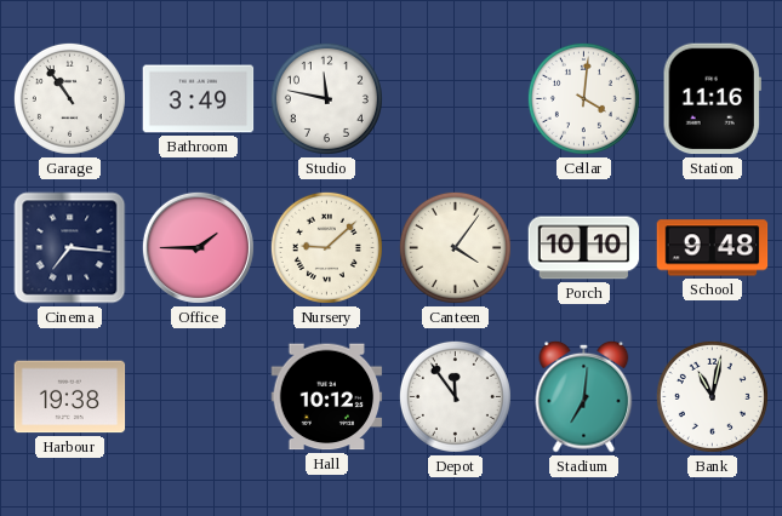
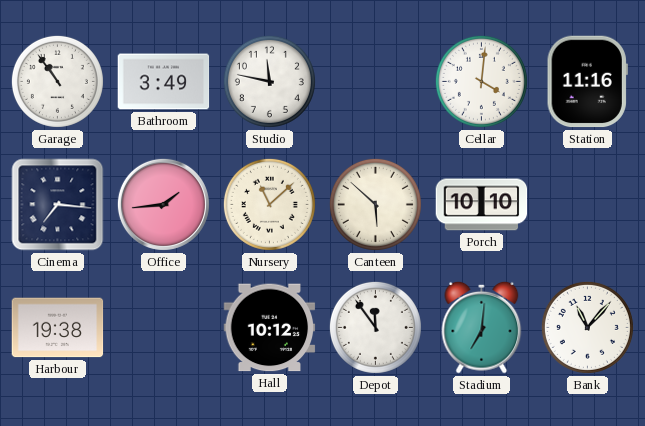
Office: 1:45 -> 1:44 (163, 204)
Nursery: 9:08 -> 11:08 (269, 204)
Canteen: 4:06 -> 5:52 (375, 204)
School: 9:48 -> none (713, 248)
Bank: 11:02 -> 11:07 (587, 327)
